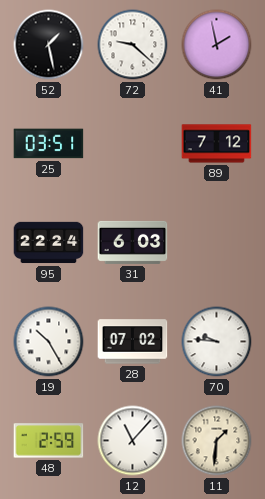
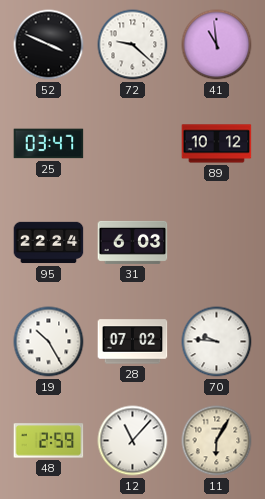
52: 1:28 -> 3:49 (49, 45)
41: 1:58 -> 10:59 (217, 45)
25: 03:51 -> 03:47 (49, 144)
89: 7:12 -> 10:12 (217, 144)
11: 1:31 -> 6:05 (217, 441)
